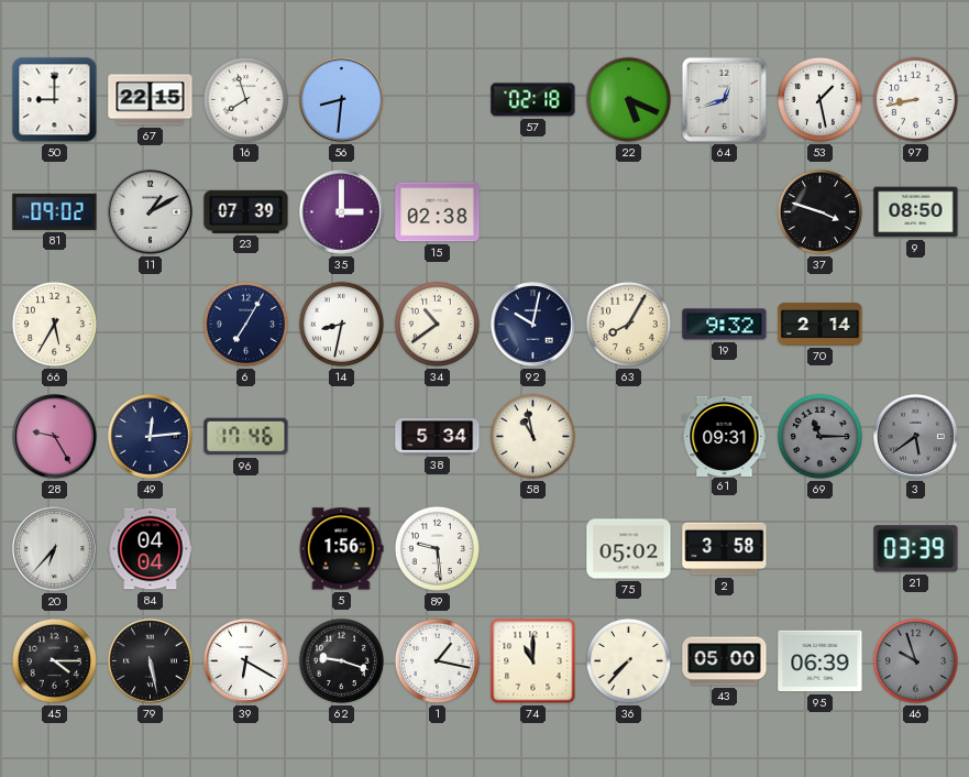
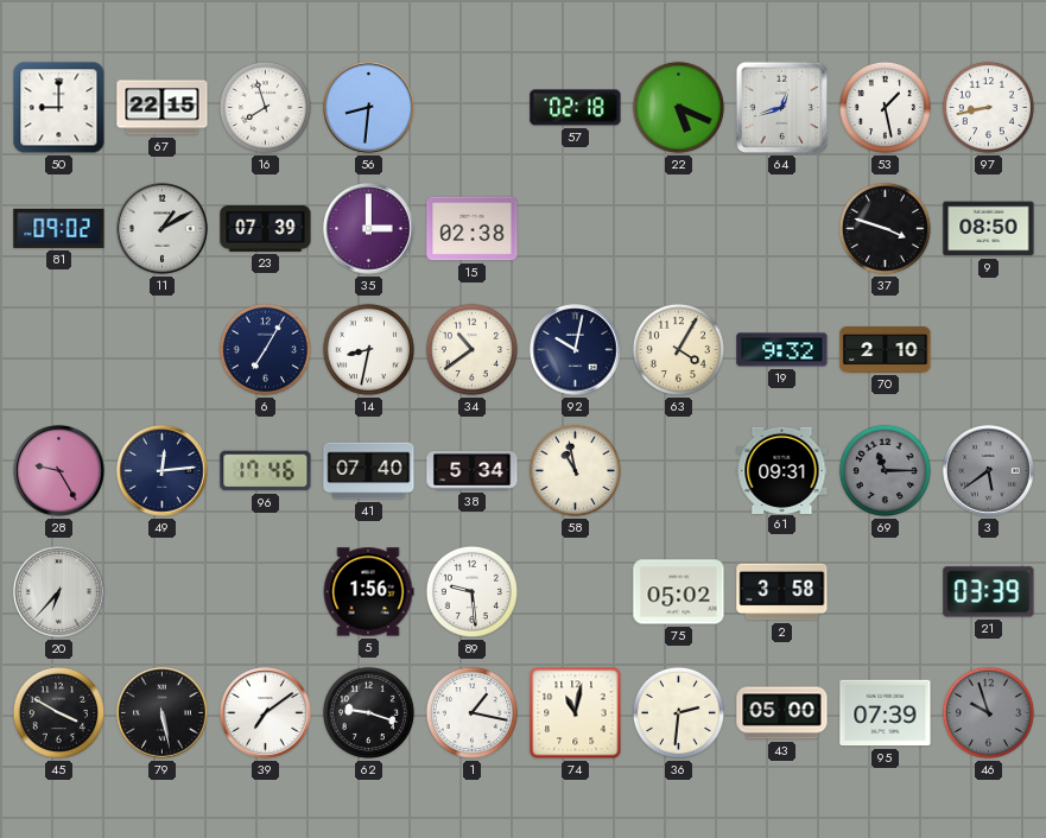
66: 5:35 -> none (54, 324)
63: 8:05 -> 4:05 (678, 349)
70: 2:14 -> 2:10 (886, 350)
41: none -> 07:40 (369, 471)
84: 04:04 -> none (151, 549)
45: 4:15 -> 3:50 (58, 712)
39: 6:20 -> 7:09 (266, 713)
74: 11:00 -> 11:02 (576, 713)
36: 7:37 -> 2:31 (678, 712)
95: 06:39 -> 07:39 (886, 713)
